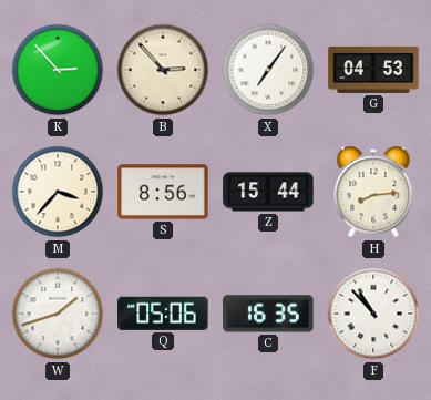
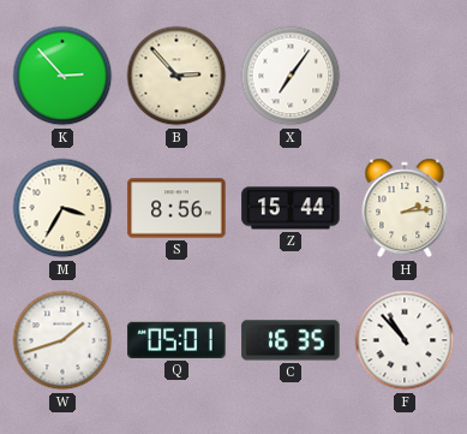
G: 04:53 -> none (373, 70)
M: 3:37 -> 3:35 (62, 208)
H: 8:14 -> 2:14 (405, 208)
Q: 05:06 -> 05:01 (176, 340)
